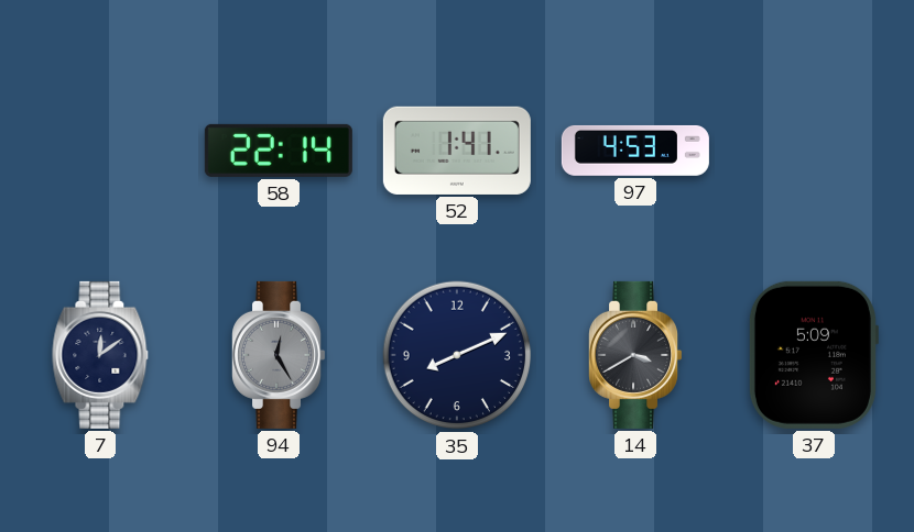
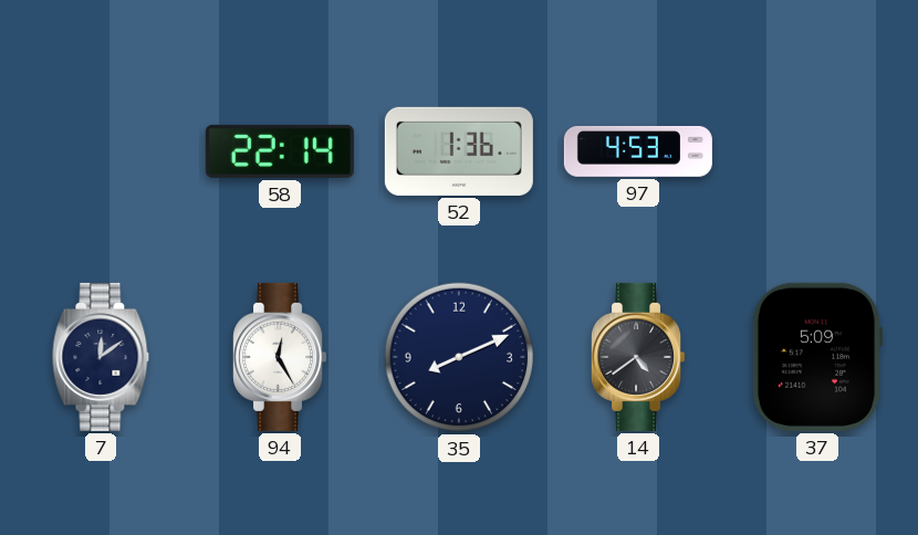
52: 1:41 -> 1:36 (459, 151)
94 dial: grey -> white (280, 357)
14: 3:40 -> 4:39 (638, 357)
